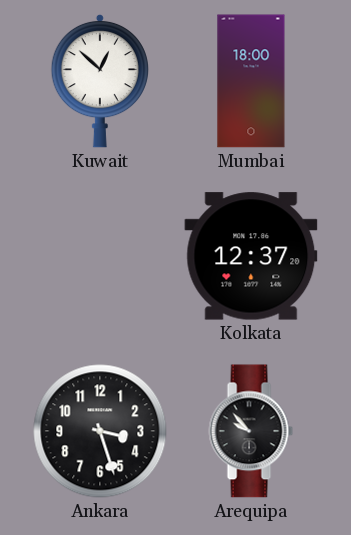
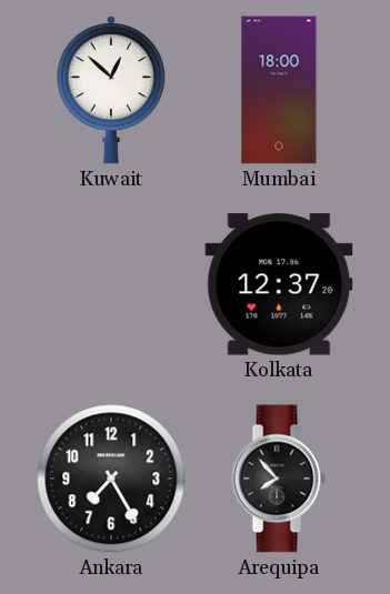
Ankara: 3:27 -> 7:25 (111, 479)
Arequipa: 9:53 -> 7:53 (279, 479)
